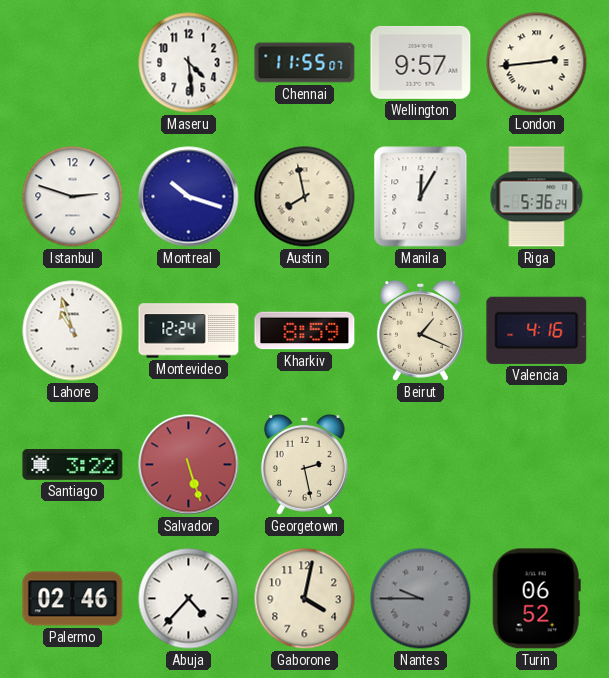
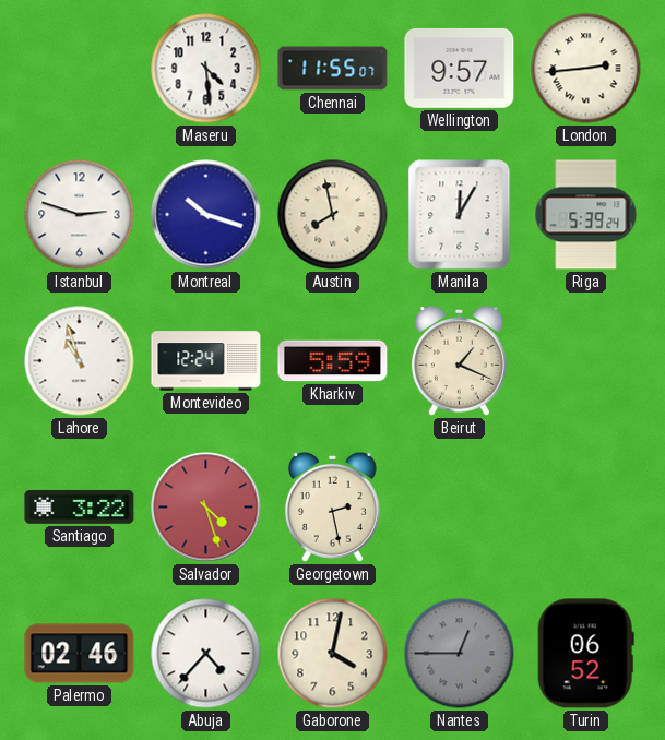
Riga: 5:36 -> 5:39 (586, 215)
Kharkiv: 8:59 -> 5:59 (333, 361)
Valencia: 4:16 -> none (537, 330)
Salvador: 5:27 -> 4:27 (206, 508)
Nantes: 9:45 -> 12:45 (460, 654)
